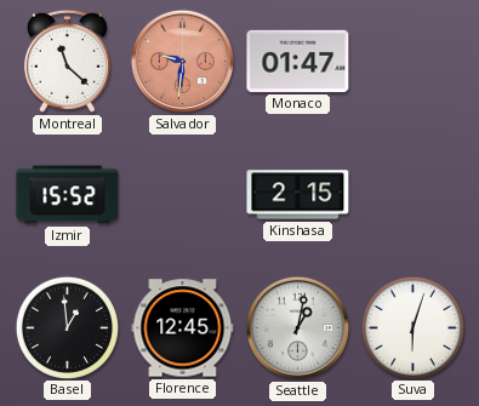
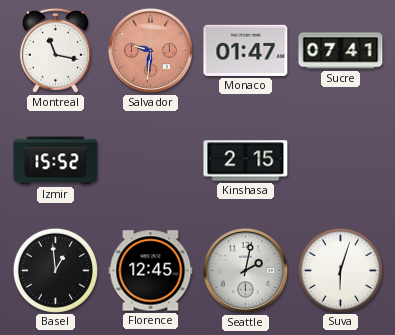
Montreal: 11:22 -> 11:17 (55, 50)
Sucre: none -> 07:41 (341, 51)
Seattle: 1:02 -> 2:02 (245, 270)
